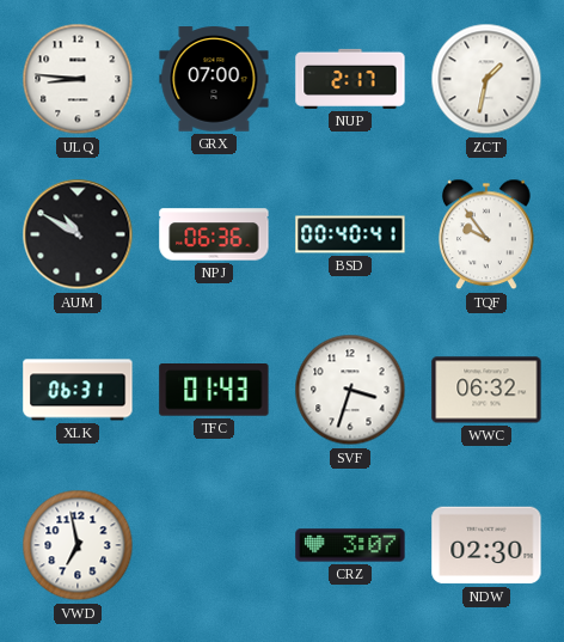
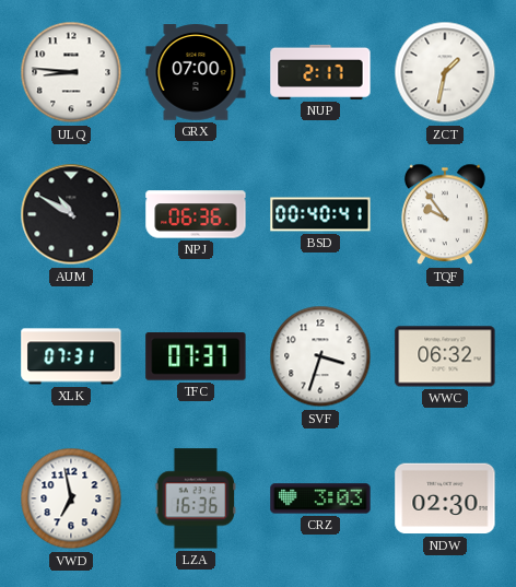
XLK: 06:31 -> 07:31 (71, 356)
TFC: 01:43 -> 07:37 (196, 357)
LZA: none -> 16:36 (196, 498)
CRZ: 3:07 -> 3:03 (320, 498)
